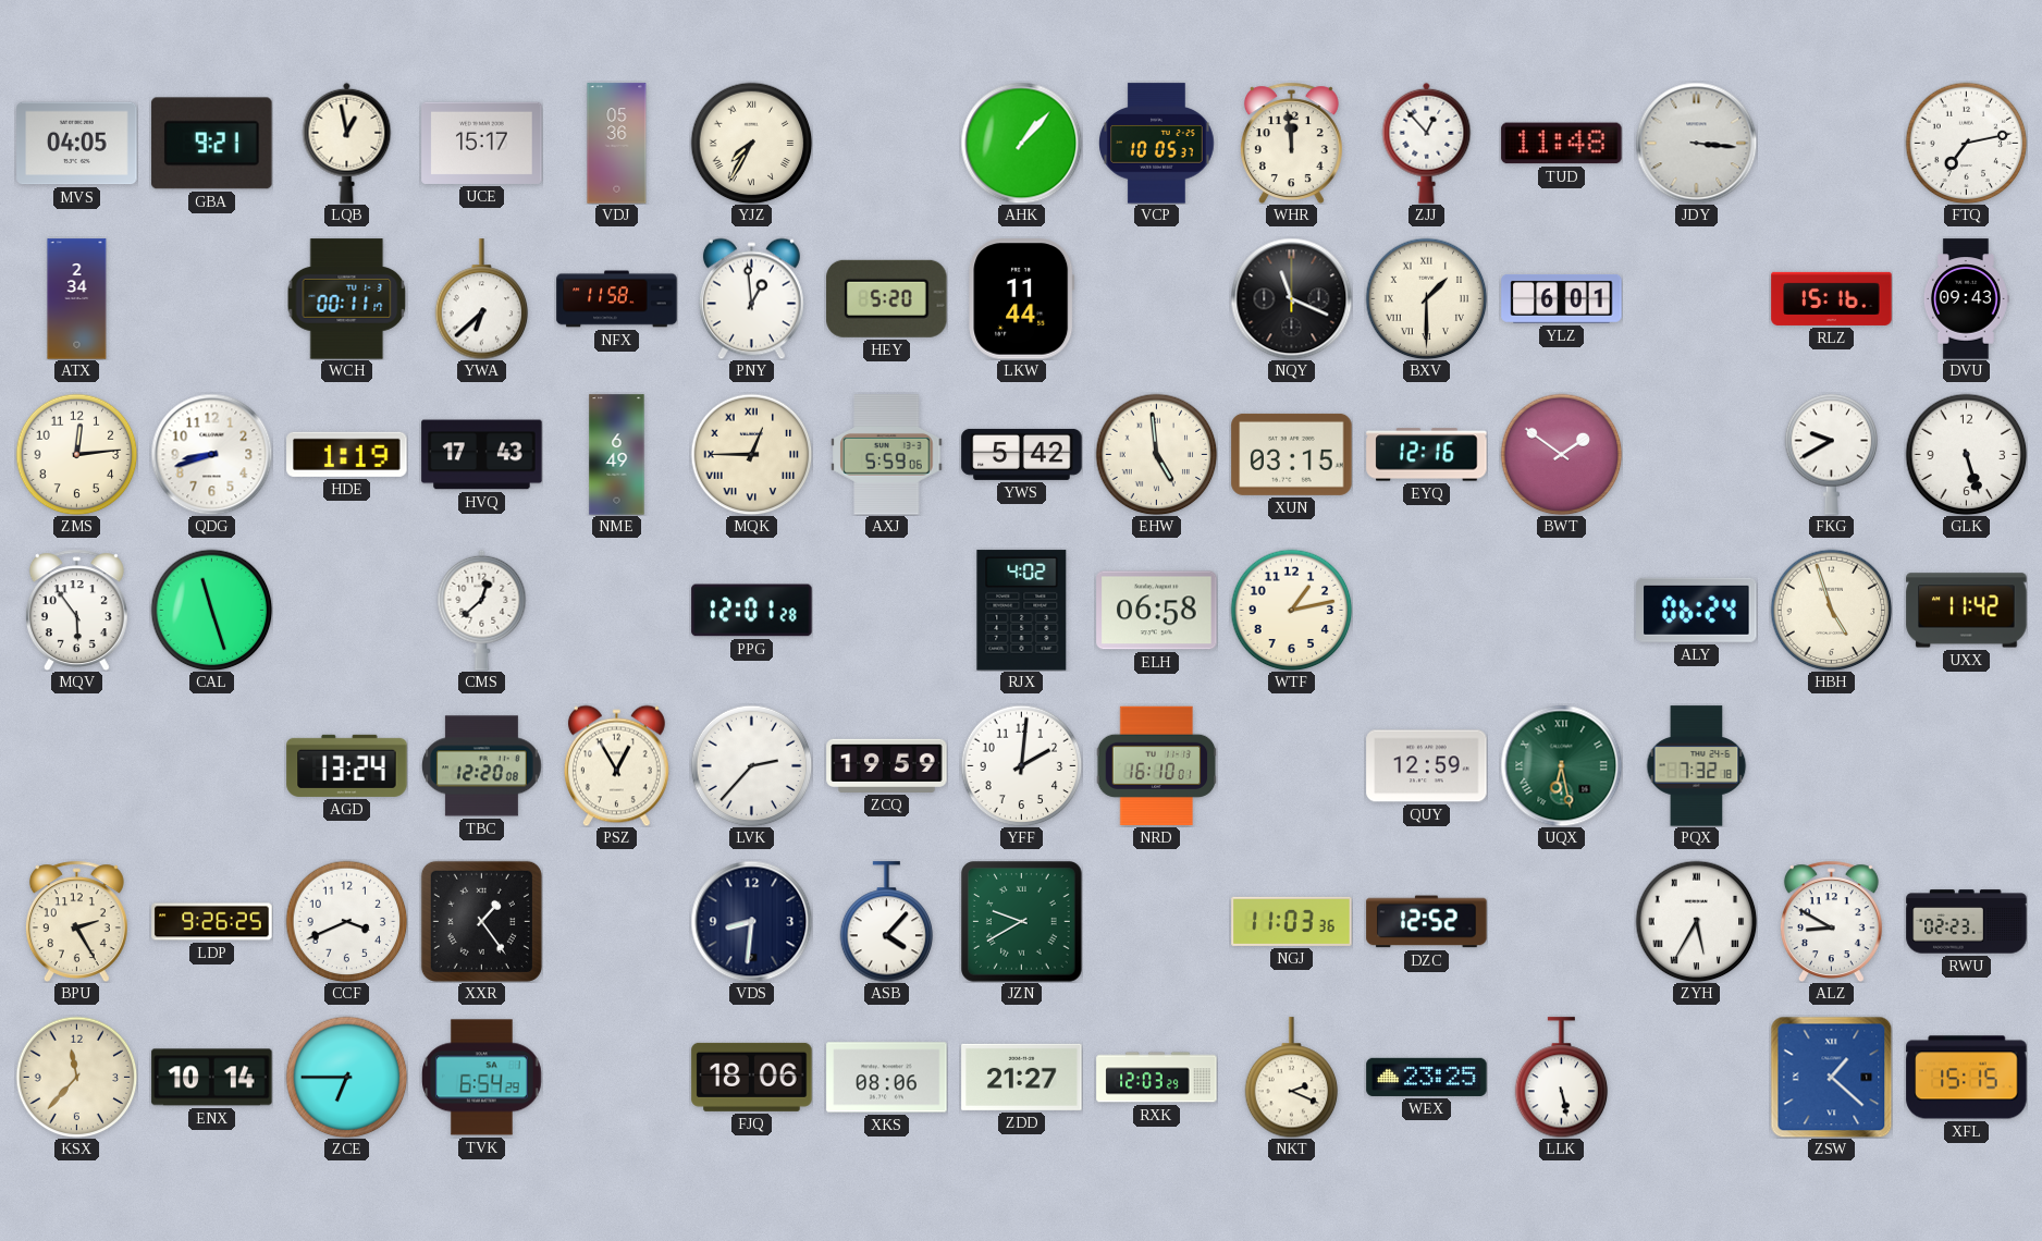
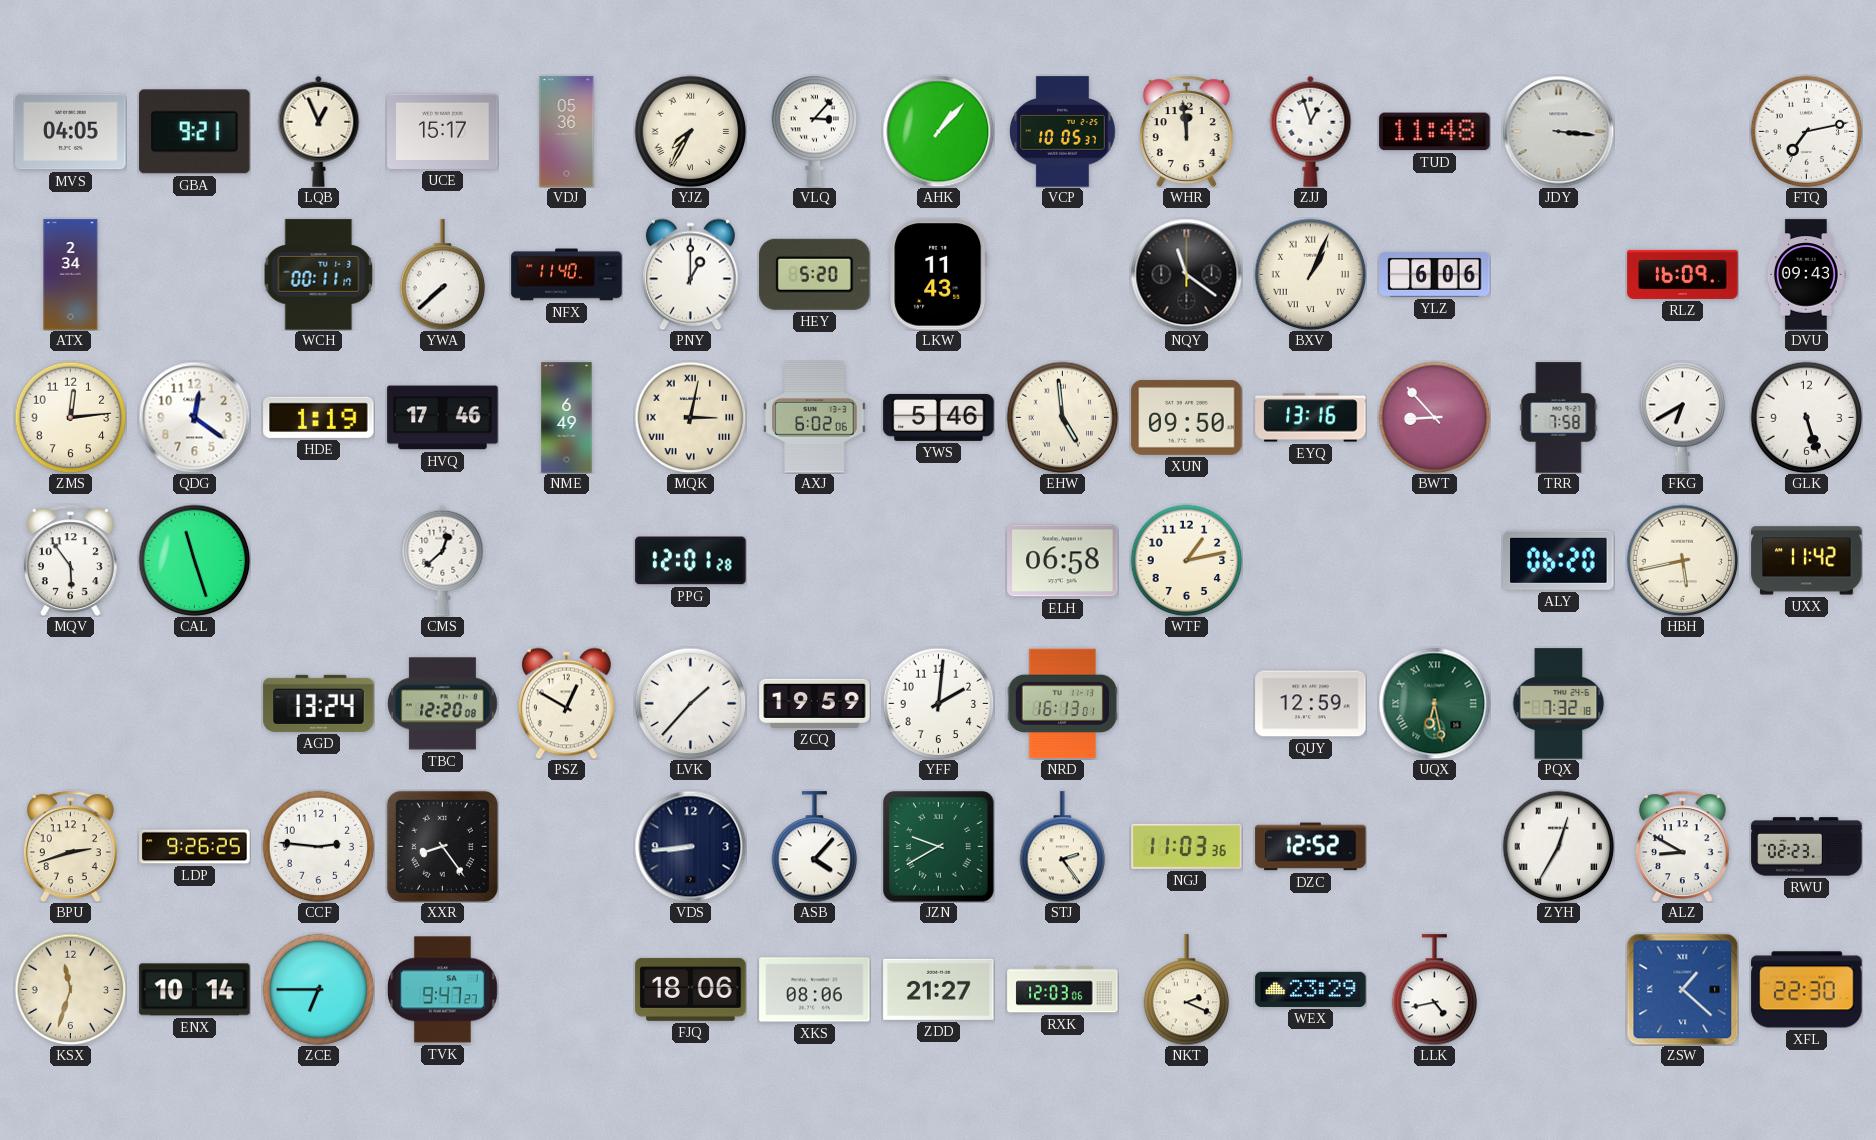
LQB: 12:58 -> 12:56 (319, 131)
VLQ: none -> 3:07 (815, 131)
ZJJ: 12:53 -> 12:57 (1311, 131)
YWA: 6:38 -> 7:38 (443, 275)
NFX: 11:58 -> 11:40 (567, 275)
PNY: 12:59 -> 1:00 (690, 274)
LKW: 11:44 -> 11:43 (939, 275)
NQY: 11:19 -> 11:21 (1186, 274)
BXV: 1:30 -> 1:04 (1310, 274)
YLZ: 6:01 -> 6:06 (1435, 274)
RLZ: 15:16 -> 16:09 (1683, 274)
QDG: 8:42 -> 12:21 (194, 417)
HVQ: 17:43 -> 17:46 (443, 418)
MQK: 12:45 -> 3:02 (690, 417)
AXJ: 5:59 -> 6:02 (815, 418)
YWS: 5:42 -> 5:46 (939, 417)
XUN: 03:15 -> 09:50 (1187, 417)
EYQ: 12:16 -> 13:16 (1311, 418)
BWT: 1:51 -> 8:53 (1434, 417)
TRR: none -> 7:58 (1559, 418)
FKG: 9:40 -> 6:40 (1683, 417)
RJX: 4:02 -> none (1022, 611)
ALY: 06:24 -> 06:20 (1559, 560)
HBH: 4:57 -> 5:43 (1682, 560)
PSZ: 12:55 -> 12:50 (566, 703)
LVK: 2:37 -> 1:37 (690, 703)
NRD: 16:10 -> 16:13 (1062, 704)
BPU: 2:25 -> 2:42 (70, 846)
CCF: 3:41 -> 2:46 (318, 846)
XXR: 1:24 -> 8:24 (442, 846)
VDS: 8:31 -> 8:44 (690, 846)
STJ: none -> 2:24 (1063, 847)
ZYH: 5:35 -> 12:35 (1558, 846)
KSX: 11:37 -> 11:33 (70, 989)
TVK: 6:54 -> 9:47 (443, 990)
RXK: 12:03:29 -> 12:03:06 (1063, 990)
WEX: 23:25 -> 23:29 (1311, 989)
LLK: 5:28 -> 4:43 (1435, 990)
XFL: 15:15 -> 22:30 (1807, 990)
